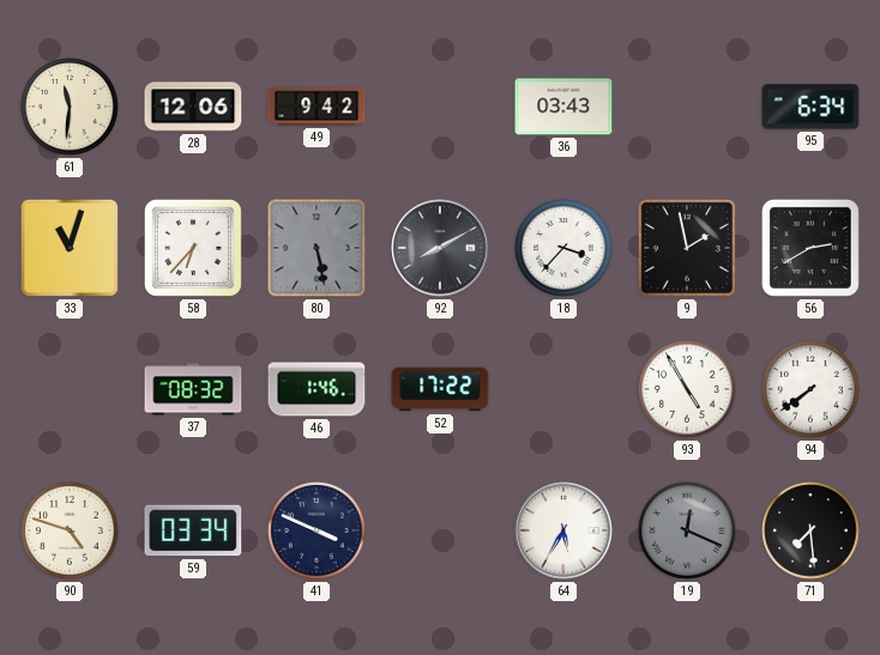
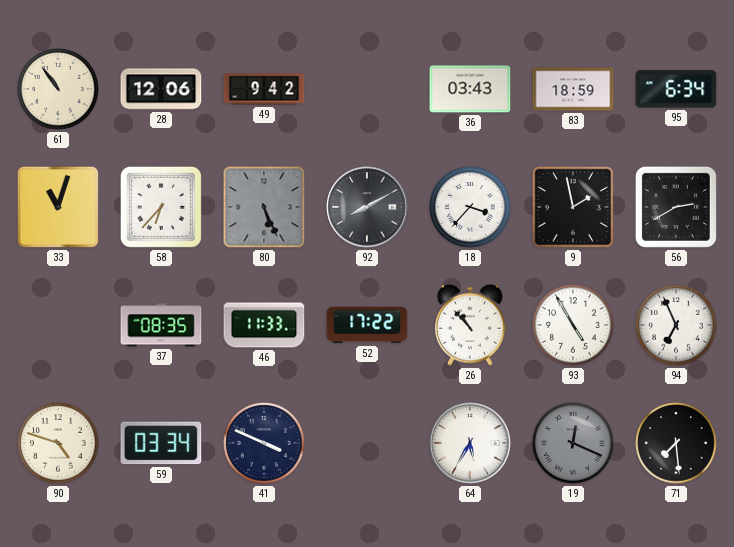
61: 11:31 -> 10:54 (58, 89)
83: none -> 18:59 (573, 89)
80: 5:28 -> 5:26 (264, 207)
37: 08:32 -> 08:35 (161, 325)
46: 1:46 -> 11:33 (264, 325)
26: none -> 10:53 (471, 325)
94: 7:39 -> 6:56 (676, 325)
